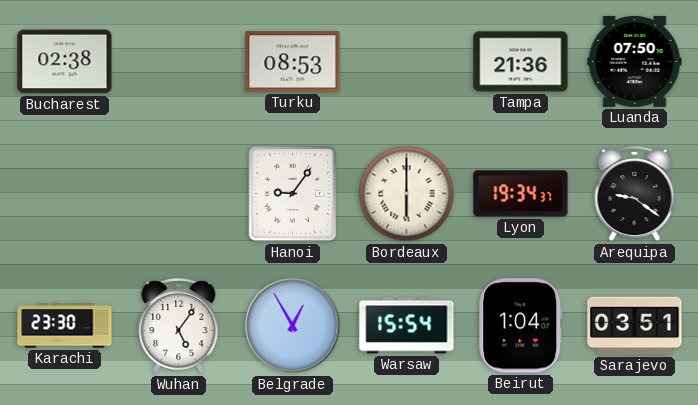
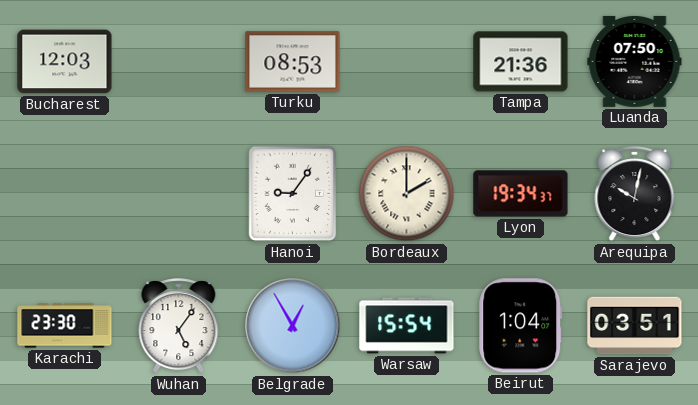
Bucharest: 02:38 -> 12:03 (65, 62)
Bordeaux: 6:00 -> 2:00 (407, 194)
Arequipa: 9:21 -> 10:02 (635, 194)
